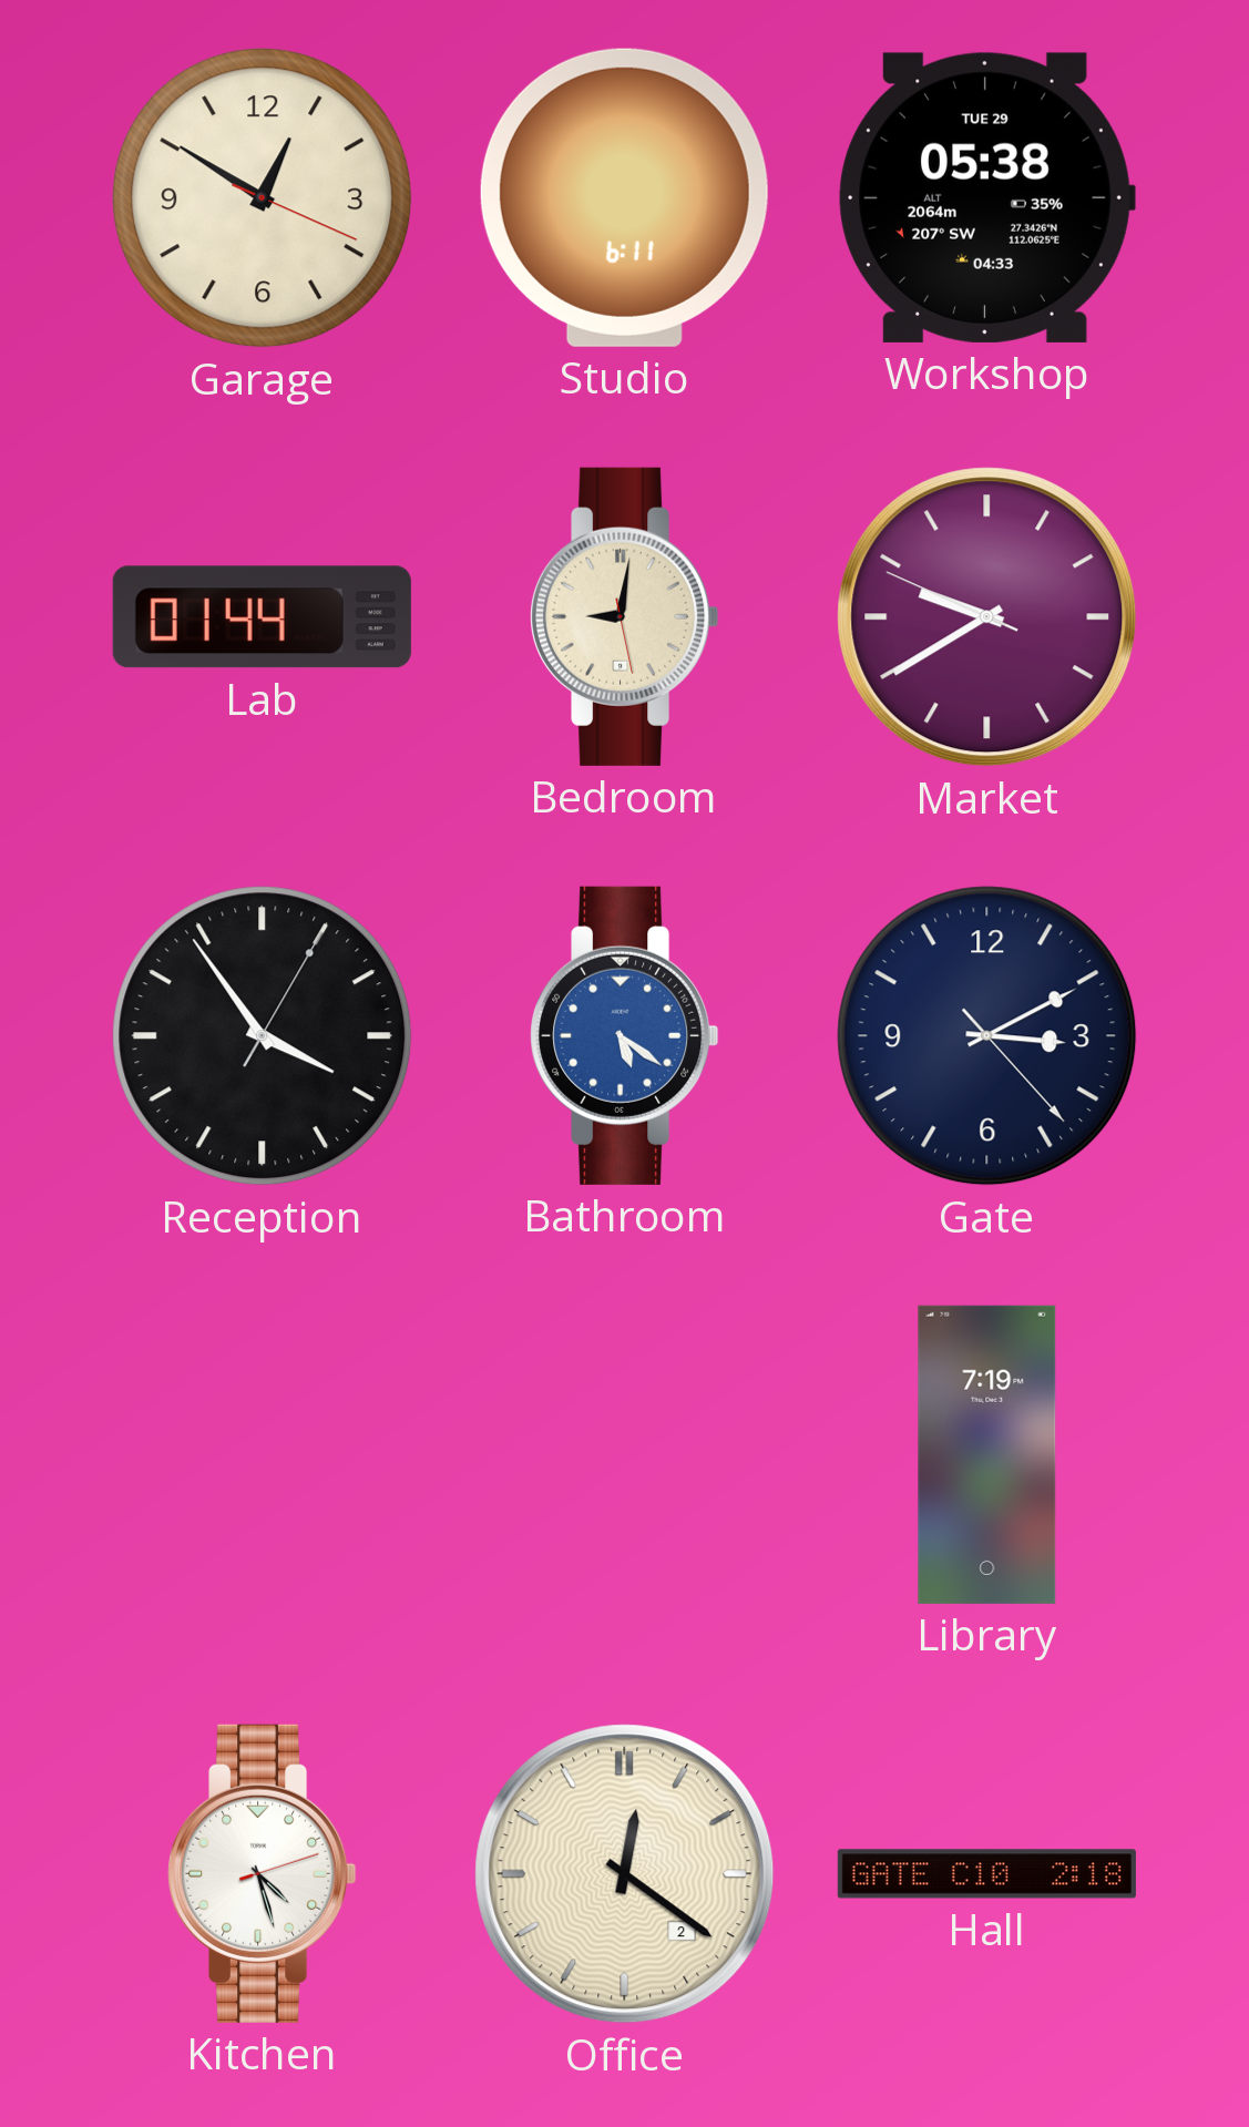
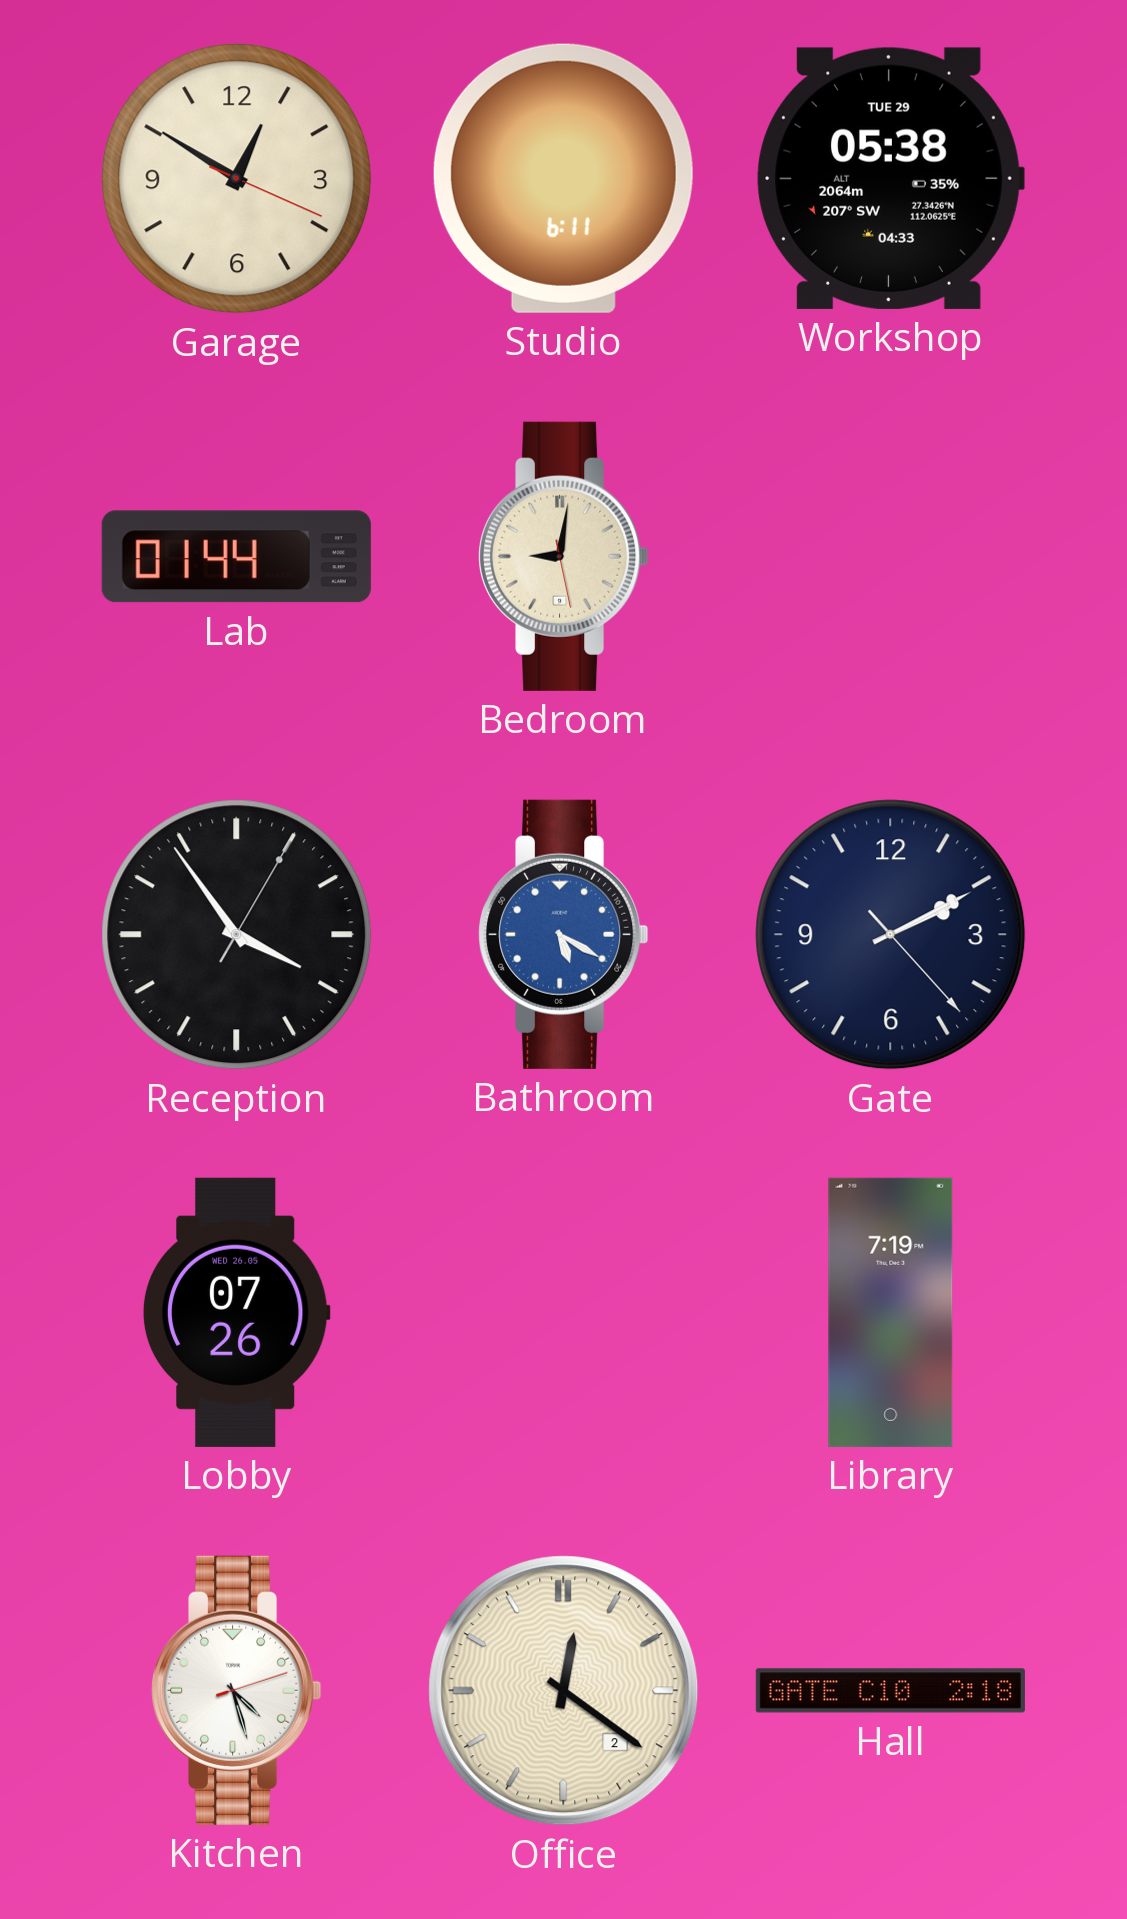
Market: 9:39 -> none (987, 617)
Bathroom: 5:21 -> 5:20 (564, 934)
Gate: 3:10 -> 2:10 (891, 935)
Lobby: none -> 07:26 (236, 1312)
